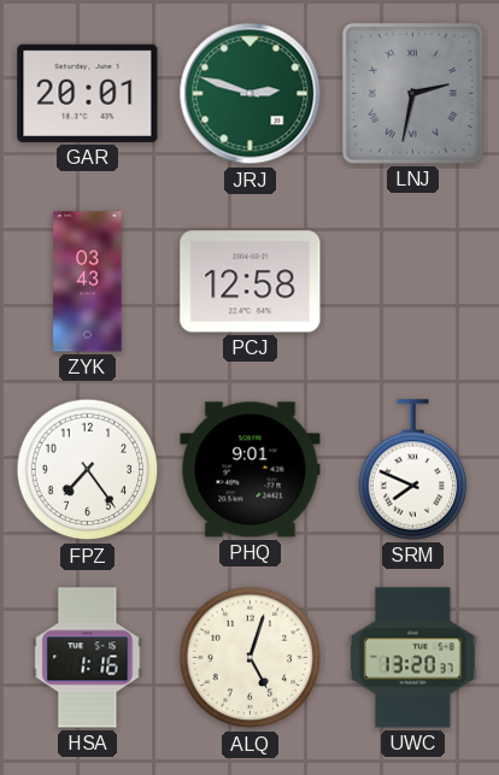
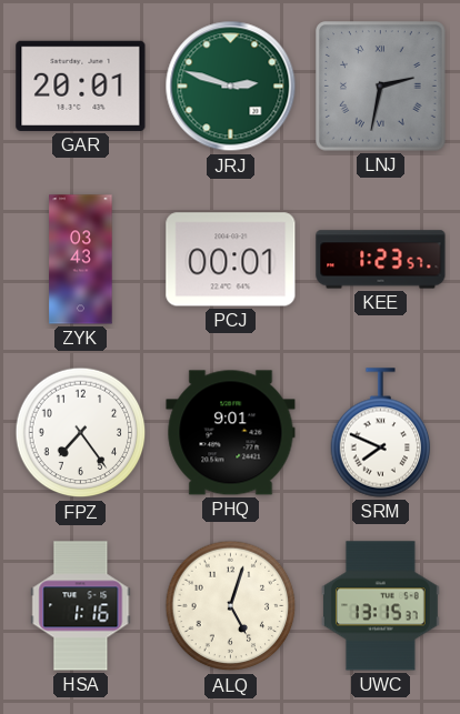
PCJ: 12:58 -> 00:01 (231, 260)
KEE: none -> 1:23 (381, 260)
UWC: 13:20 -> 13:15 (380, 606)
